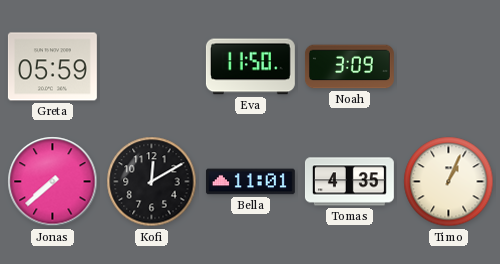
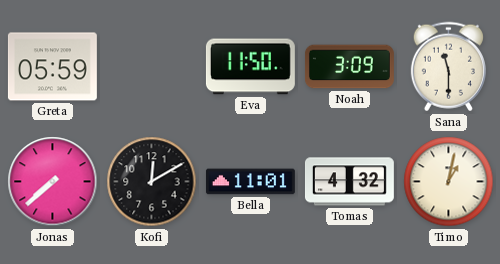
Sana: none -> 11:30 (448, 67)
Tomas: 4:35 -> 4:32 (349, 182)
Timo: 1:04 -> 1:02 (449, 182)
